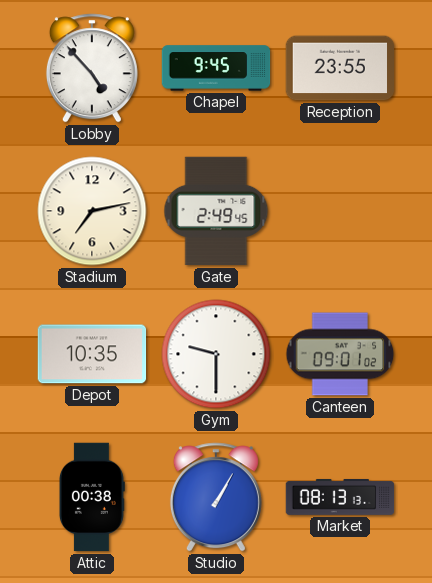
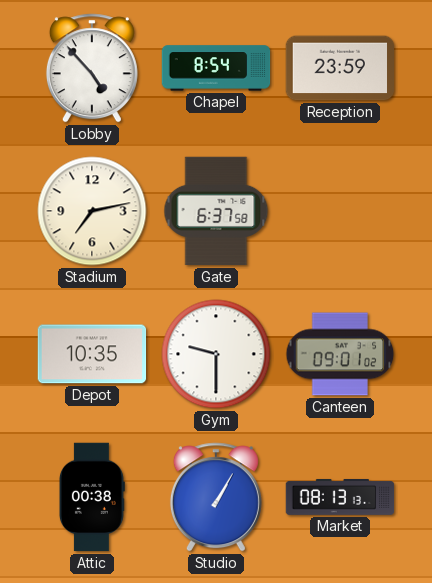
Chapel: 9:45 -> 8:54 (216, 68)
Reception: 23:55 -> 23:59 (340, 68)
Gate: 2:49 -> 6:37 (216, 211)
